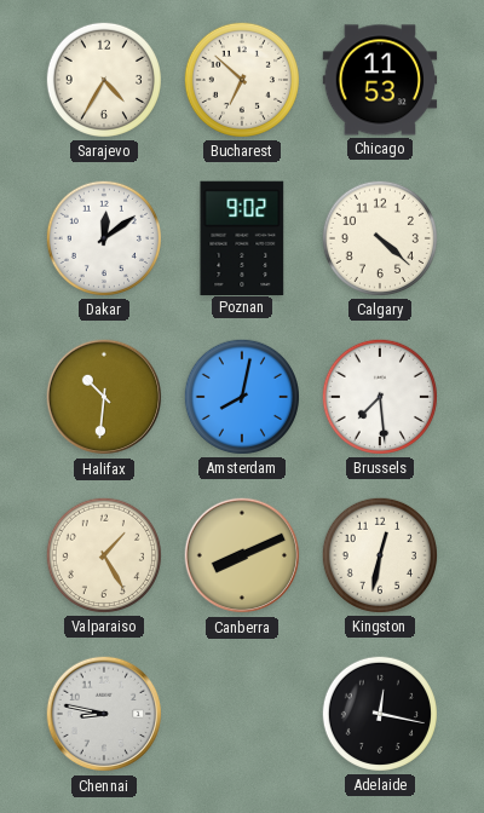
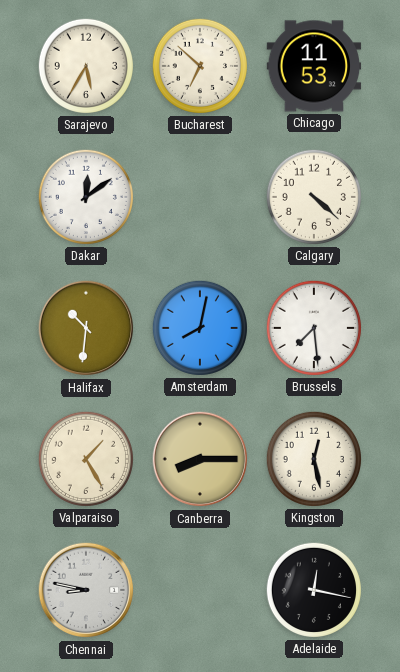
Sarajevo: 4:35 -> 5:35 (86, 66)
Poznan: 9:02 -> none (242, 237)
Canberra: 8:11 -> 8:15 (200, 459)
Kingston: 12:32 -> 12:28 (314, 459)
